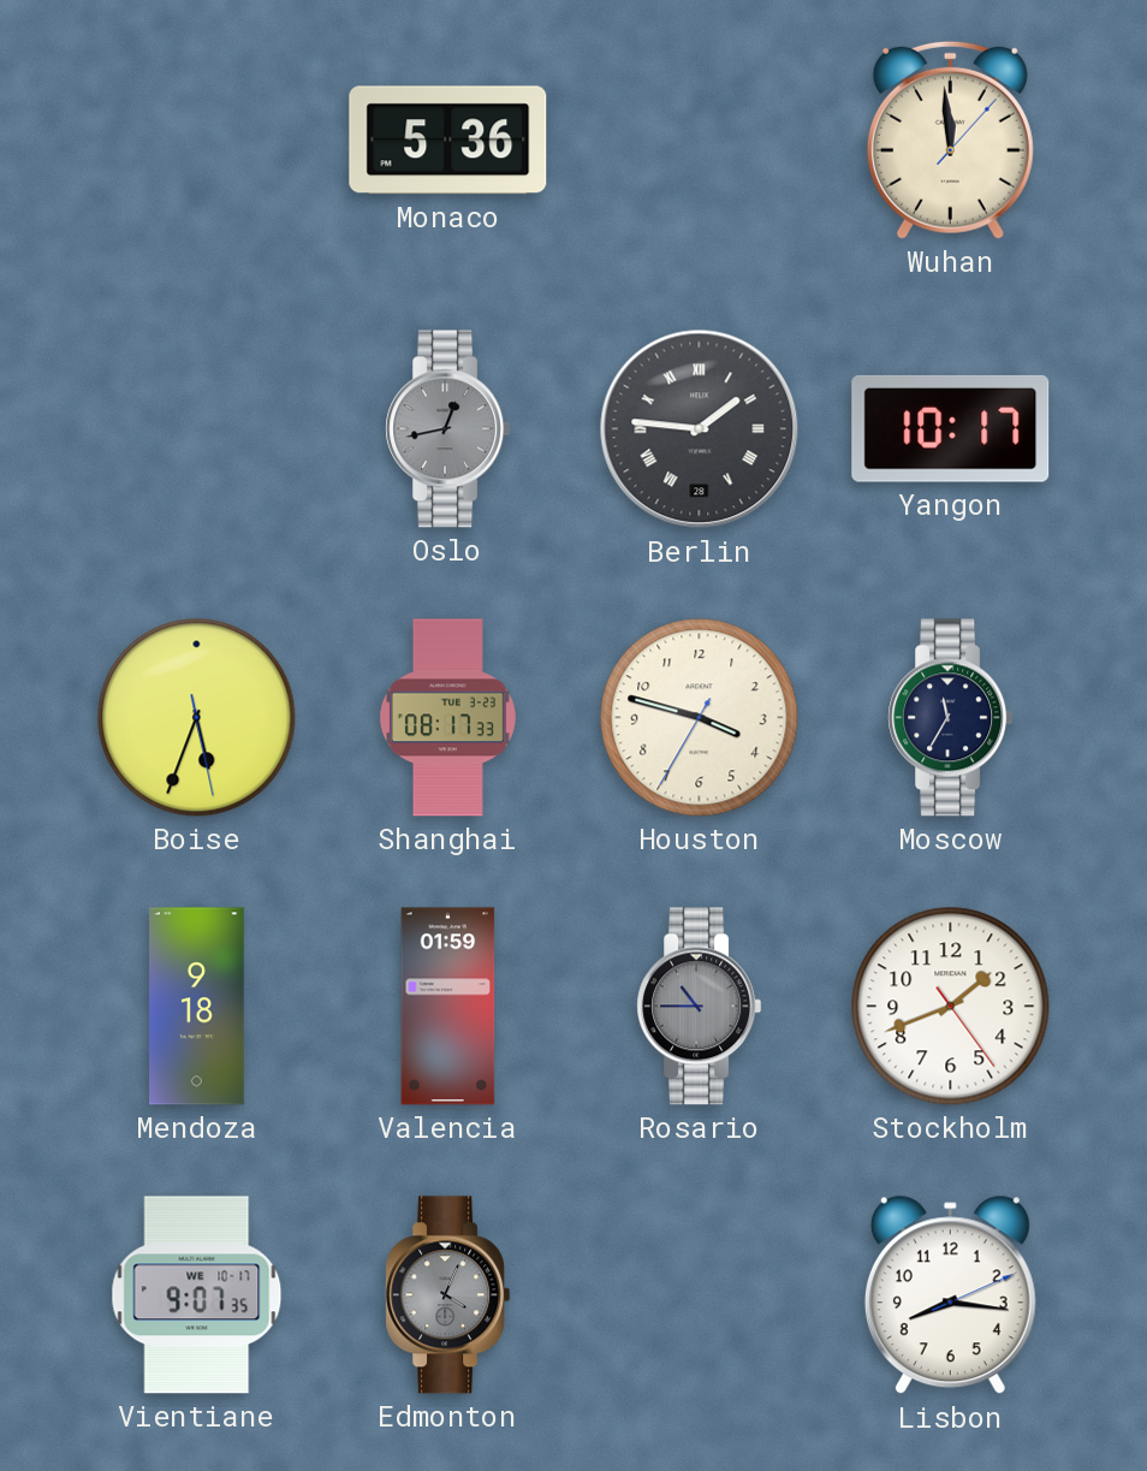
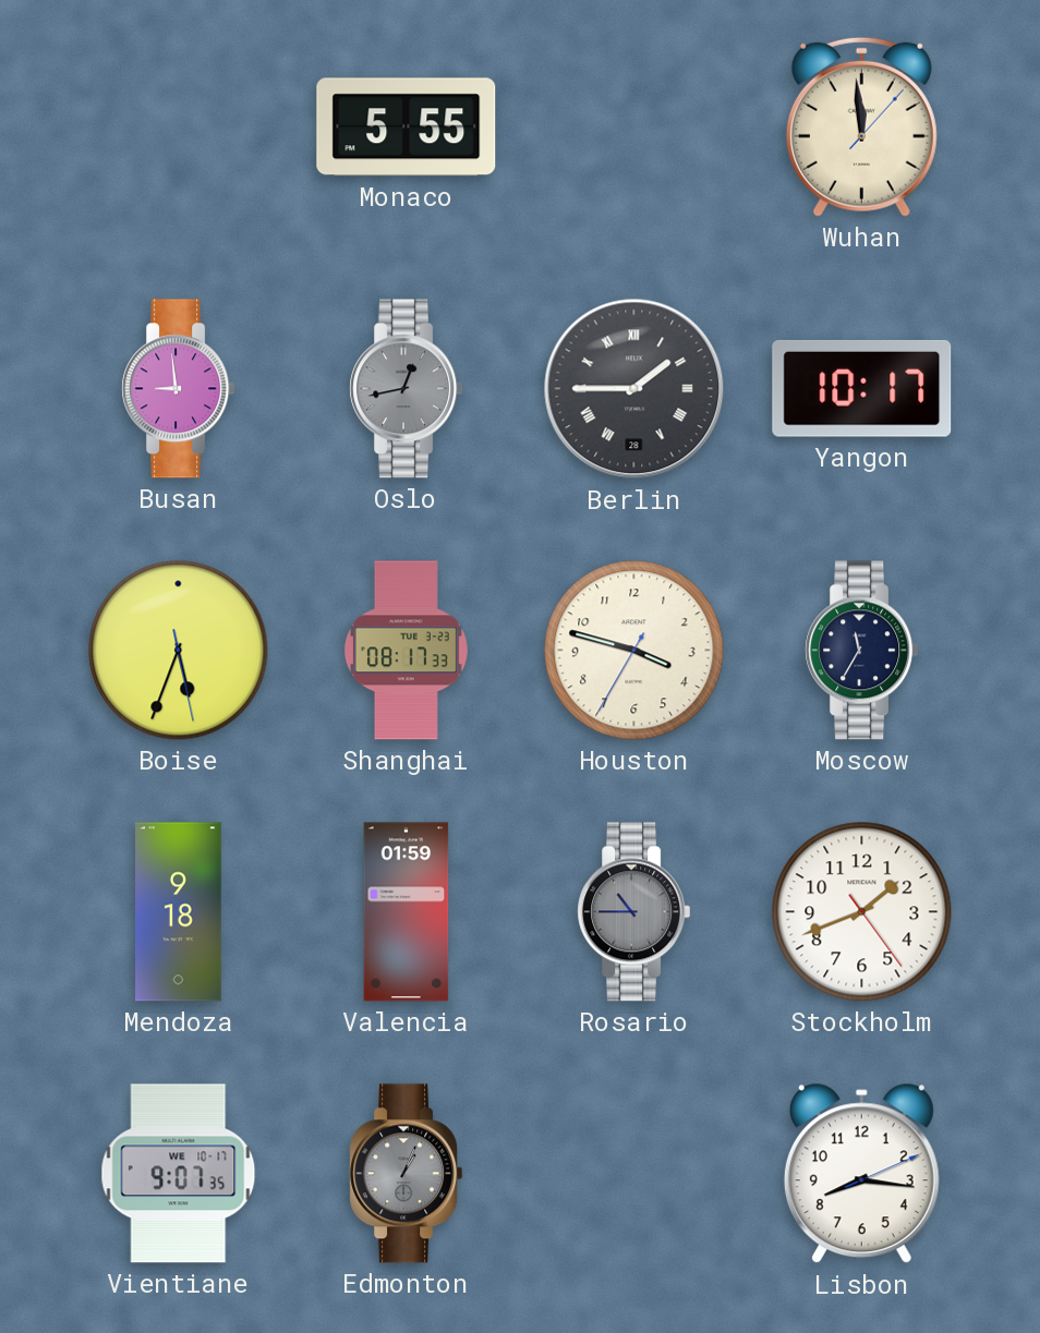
Monaco: 5:36 -> 5:55 (407, 128)
Busan: none -> 8:59 (179, 389)
Berlin: 1:46 -> 1:45 (634, 389)
Edmonton: 4:04 -> 1:04 (407, 1174)
